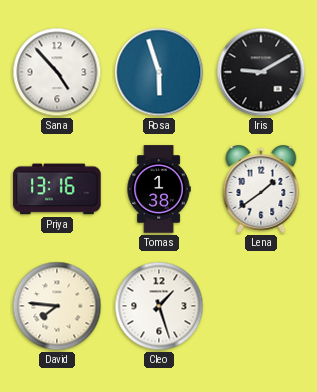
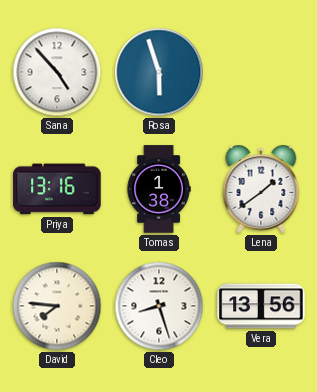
Iris: 9:10 -> none (261, 72)
Cleo: 1:27 -> 8:27 (159, 306)
Vera: none -> 13:56 (261, 306)
